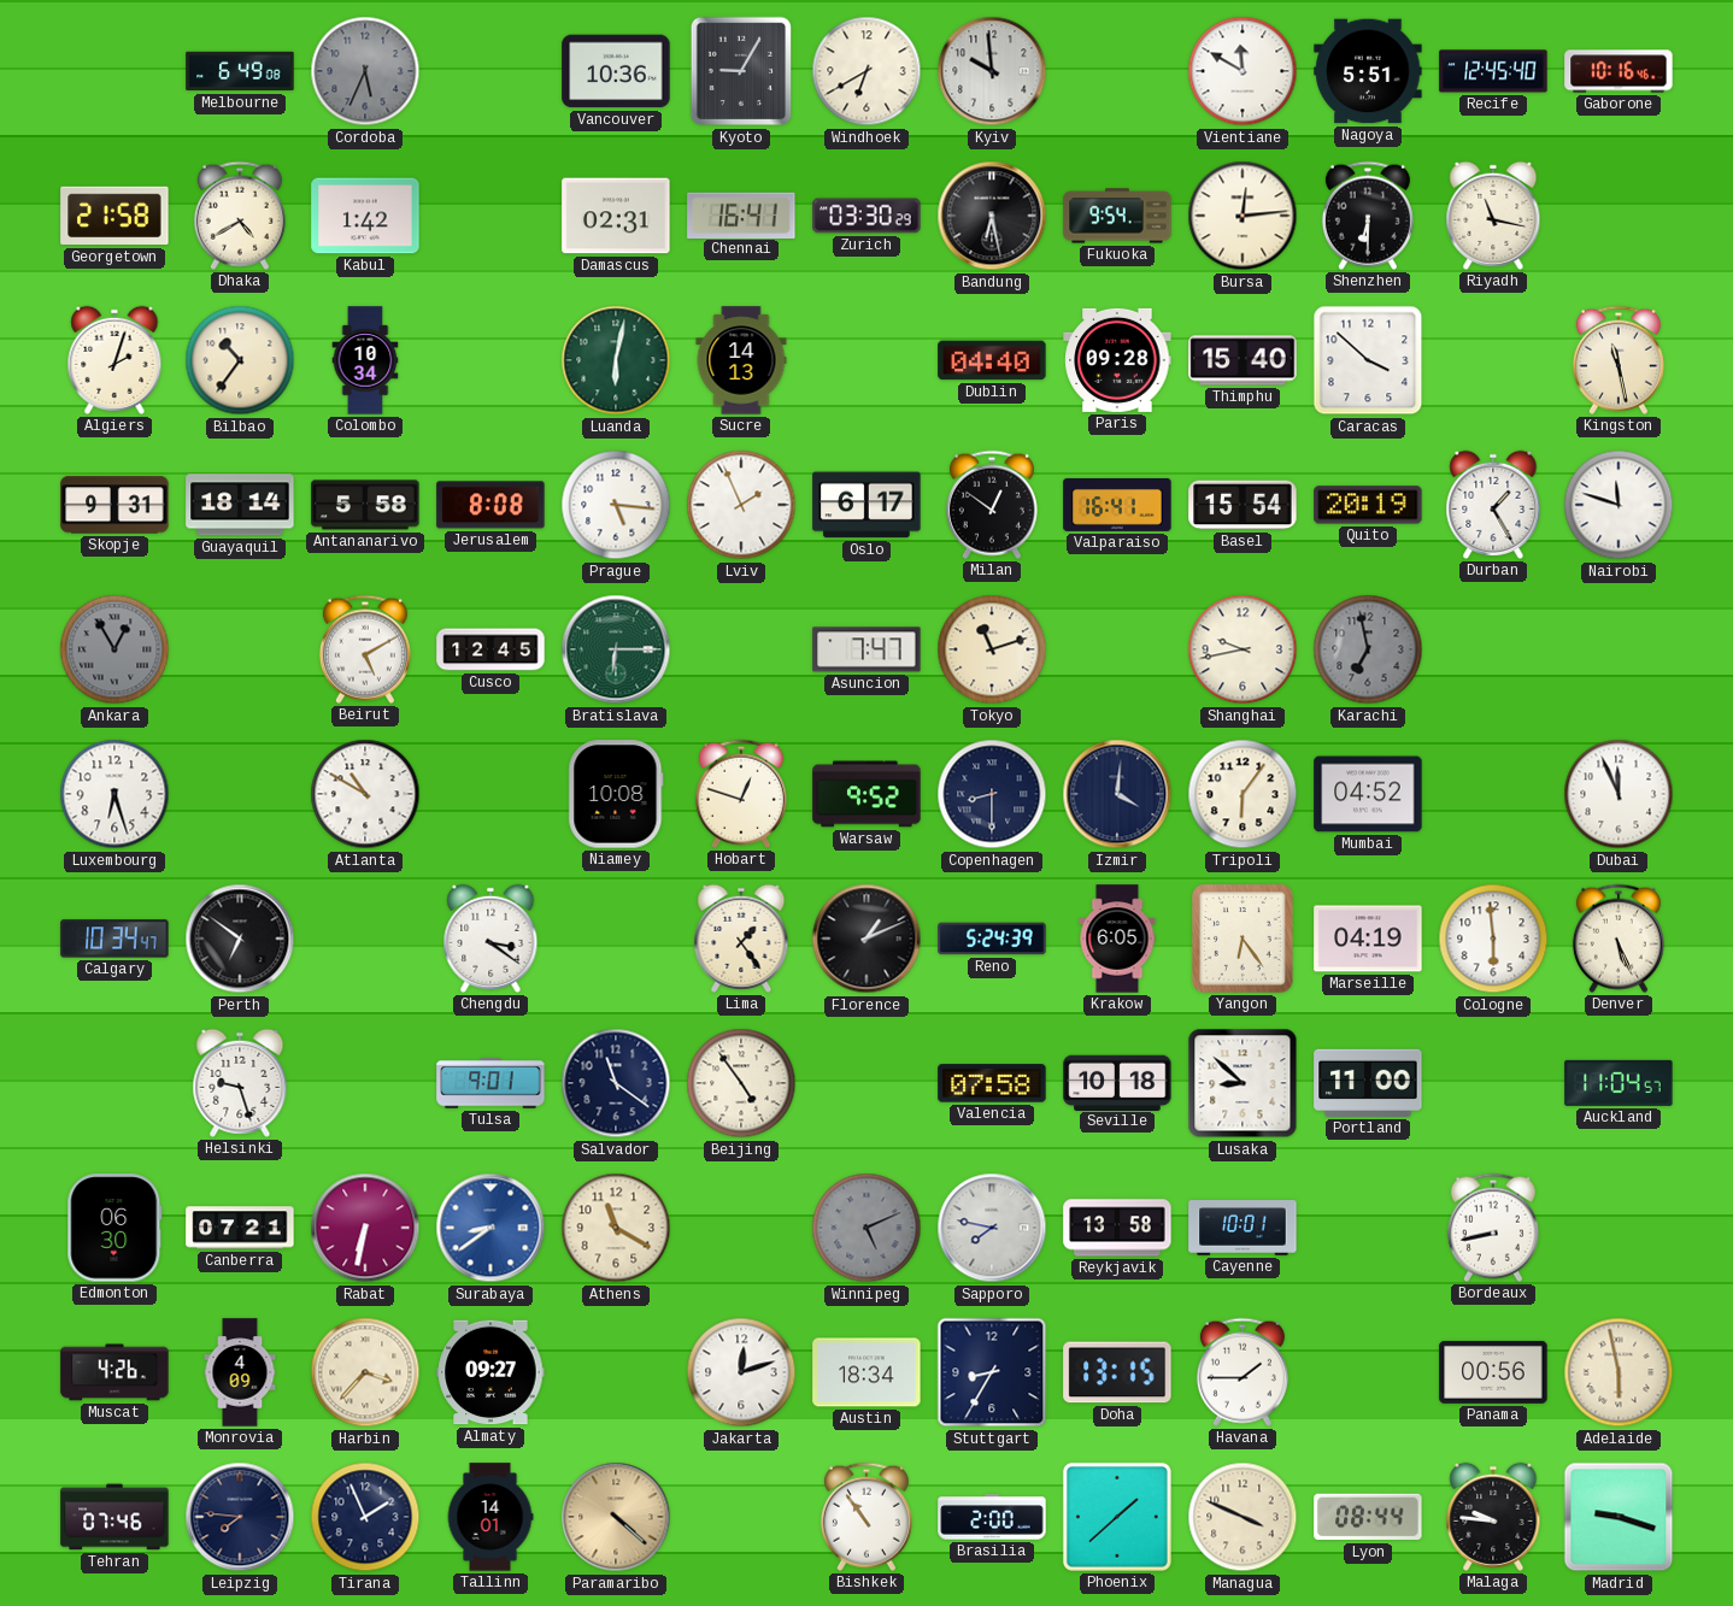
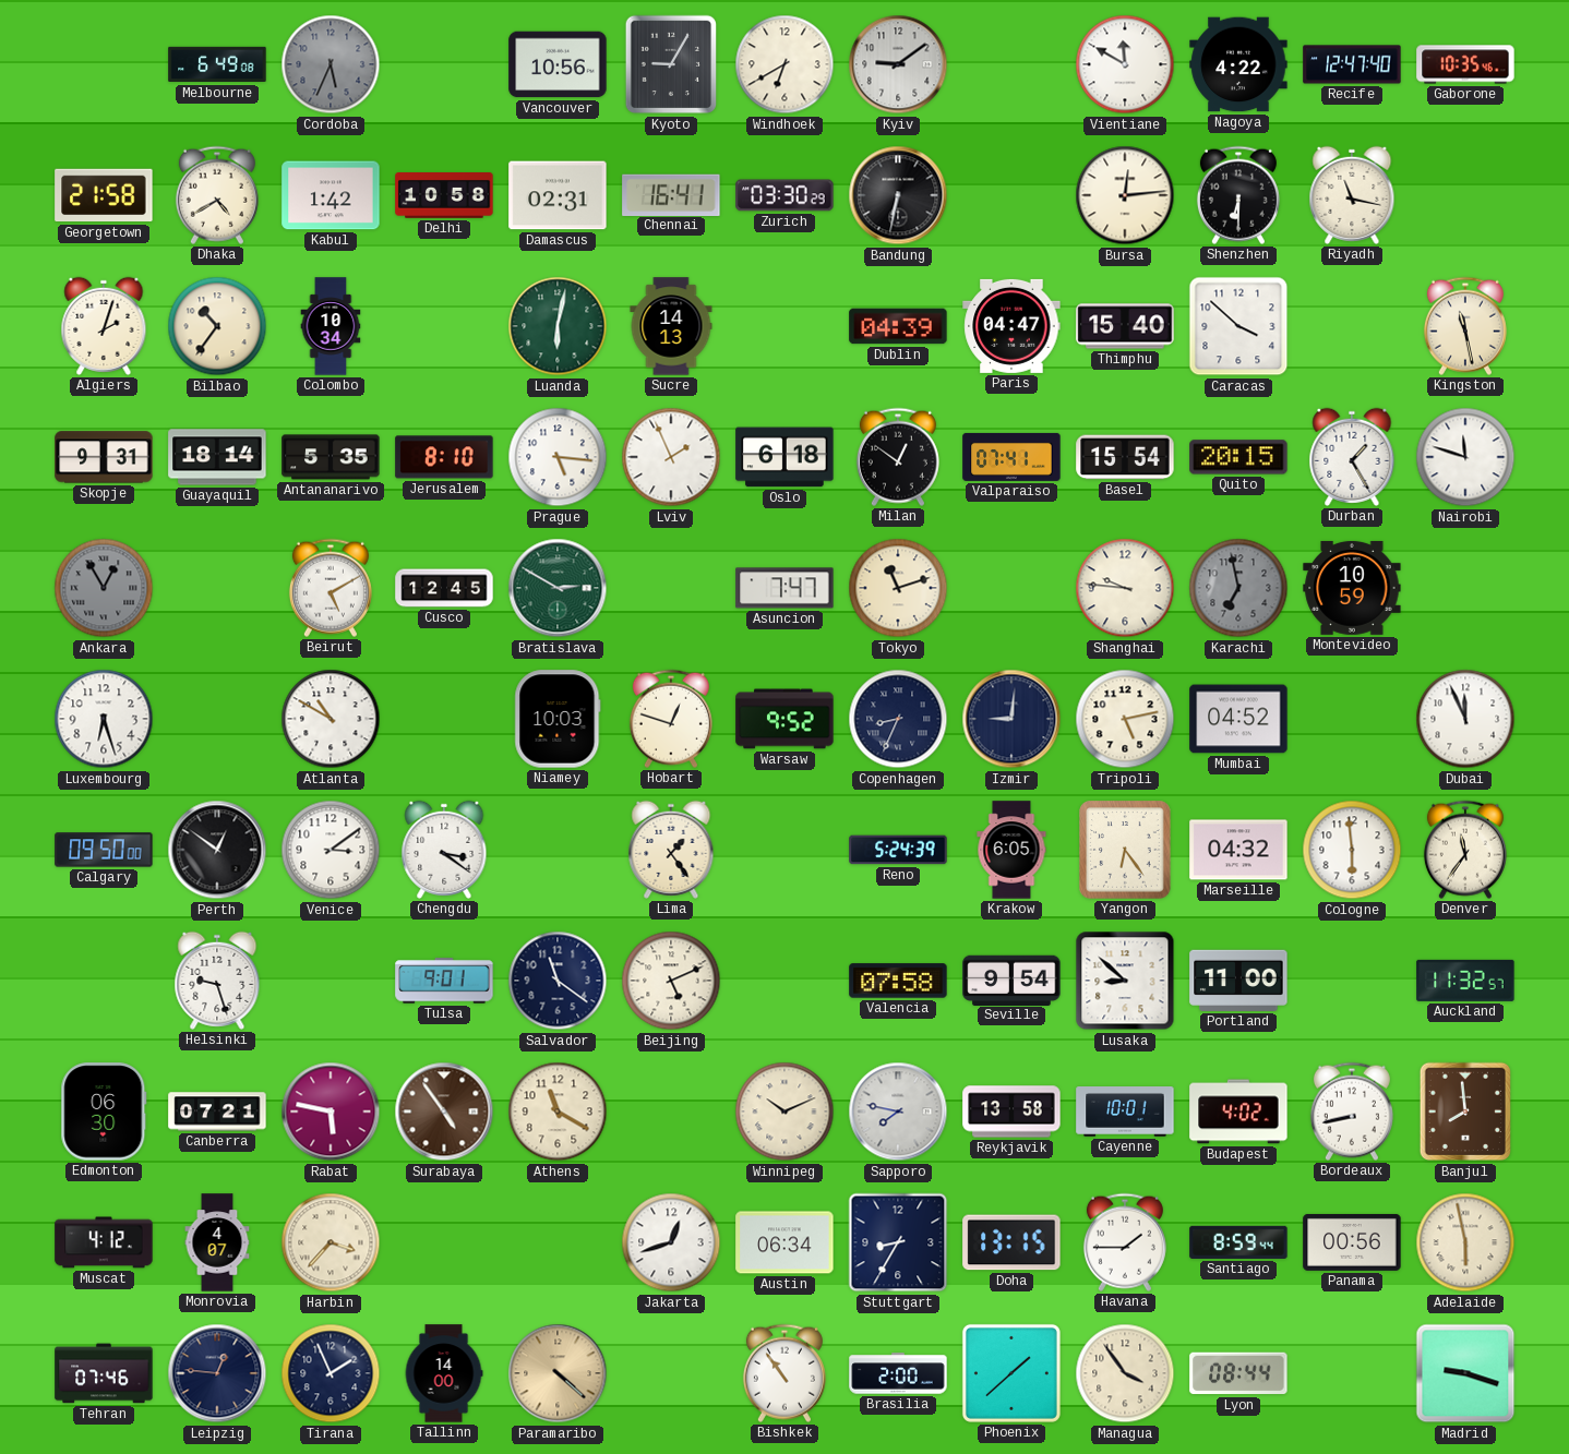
Vancouver: 10:36 -> 10:56 (558, 64)
Kyiv: 9:59 -> 9:09 (898, 64)
Nagoya: 5:51 -> 4:22 (1238, 64)
Recife: 12:45 -> 12:47 (1352, 64)
Gaborone: 10:16 -> 10:35 (1465, 64)
Delhi: none -> 10:58 (444, 196)
Bandung: 6:28 -> 6:32 (898, 195)
Fukuoka: 9:54 -> none (1117, 216)
Dublin: 04:40 -> 04:39 (898, 326)
Paris: 09:28 -> 04:47 (1011, 326)
Antananarivo: 5:58 -> 5:35 (331, 457)
Jerusalem: 8:08 -> 8:10 (444, 457)
Oslo: 6:17 -> 6:18 (784, 457)
Valparaiso: 16:41 -> 07:41 (1011, 457)
Quito: 20:19 -> 20:15 (1238, 457)
Bratislava: 6:15 -> 2:50 (558, 588)
Shanghai: 9:43 -> 9:46 (1125, 588)
Montevideo: none -> 10:59 (1352, 588)
Niamey: 10:08 -> 10:03 (558, 719)
Copenhagen: 8:30 -> 8:34 (898, 719)
Izmir: 4:01 -> 9:01 (1011, 719)
Tripoli: 6:06 -> 5:13 (1125, 719)
Calgary: 10:34 -> 09:50 (104, 850)
Perth: 6:51 -> 12:51 (217, 850)
Venice: none -> 3:09 (331, 850)
Florence: 1:11 -> none (866, 939)
Marseille: 04:19 -> 04:32 (1238, 850)
Denver: 5:26 -> 11:36 (1465, 850)
Beijing: 4:54 -> 5:11 (671, 981)
Seville: 10:18 -> 9:54 (1011, 980)
Auckland: 11:04 -> 11:32 (1465, 981)
Rabat: 6:32 -> 5:47 (331, 1111)
Surabaya: 8:39 -> 4:54 (444, 1111)
Surabaya dial: blue -> brown (444, 1111)
Winnipeg: 5:11 -> 10:11 (784, 1111)
Winnipeg dial: grey -> cream (784, 1111)
Budapest: none -> 4:02 (1238, 1111)
Banjul: none -> 7:59 (1464, 1111)
Muscat: 4:26 -> 4:12 (104, 1242)
Monrovia: 4:09 -> 4:07 (217, 1242)
Almaty: 09:27 -> none (490, 1372)
Jakarta: 12:12 -> 12:42 (671, 1242)
Austin: 18:34 -> 06:34 (784, 1242)
Santiago: none -> 8:59 (1238, 1242)
Leipzig: 7:46 -> 12:46 (217, 1373)
Tallinn: 14:01 -> 14:00 (444, 1373)
Managua: 3:49 -> 3:54 (1125, 1373)
Malaga: 9:46 -> none (1493, 1517)
